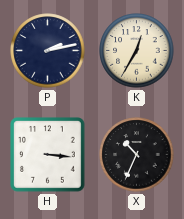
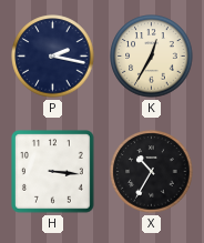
P: 2:13 -> 2:17 (53, 57)
X: 10:34 -> 10:35 (152, 172)
